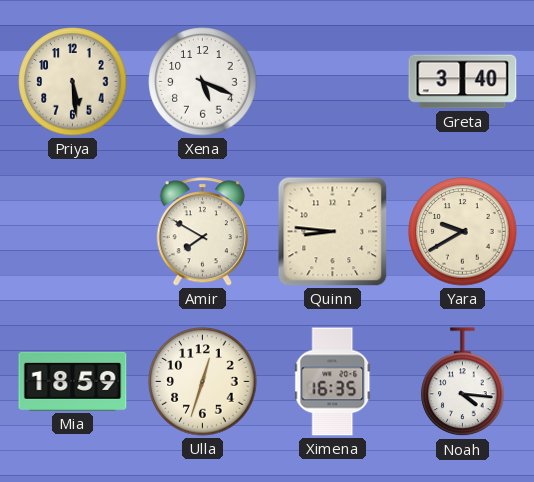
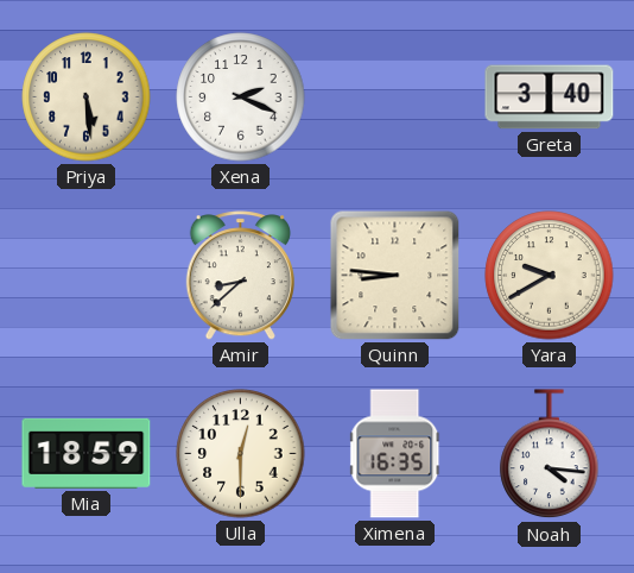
Xena: 5:19 -> 2:19 (241, 97)
Amir: 7:50 -> 8:38 (240, 276)
Ulla: 12:33 -> 12:30 (241, 454)
